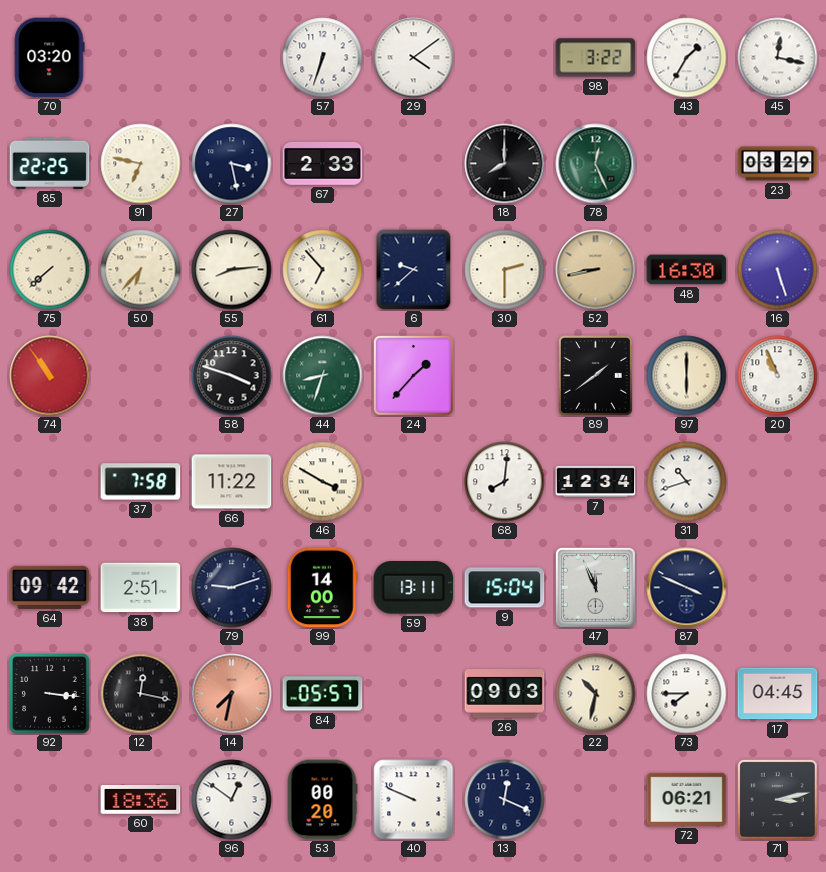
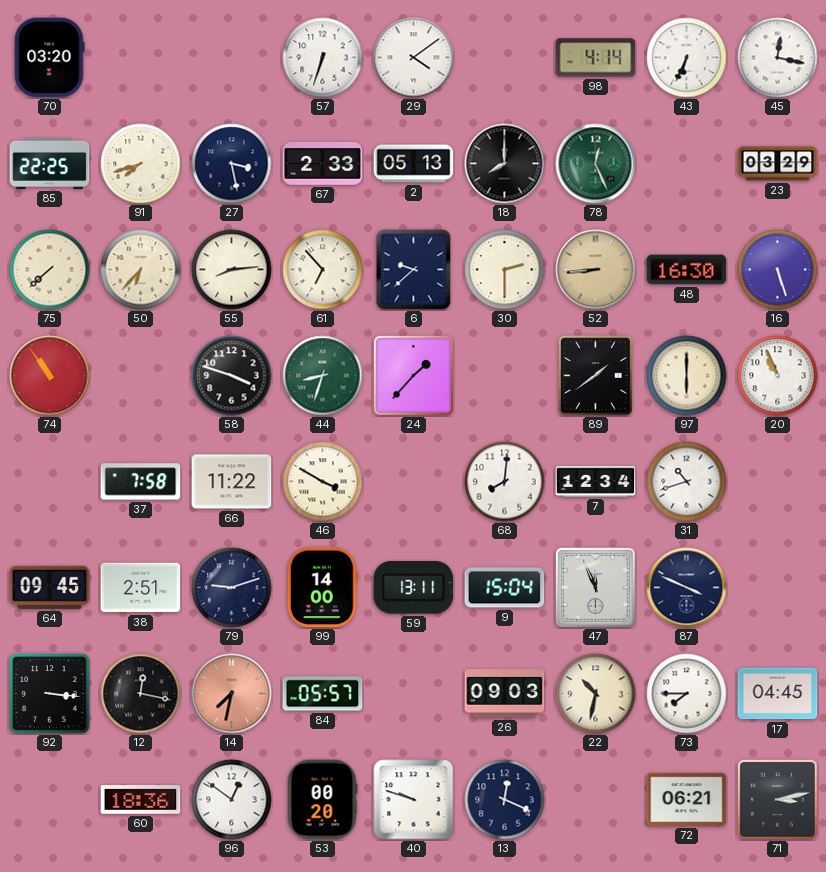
98: 3:22 -> 4:14 (596, 58)
43: 1:35 -> 6:34 (687, 58)
91: 6:47 -> 7:42 (141, 164)
2: none -> 05:13 (414, 164)
52: 8:43 -> 8:44 (596, 270)
64: 09:42 -> 09:45 (50, 587)
40: 9:49 -> 9:48 (414, 800)
